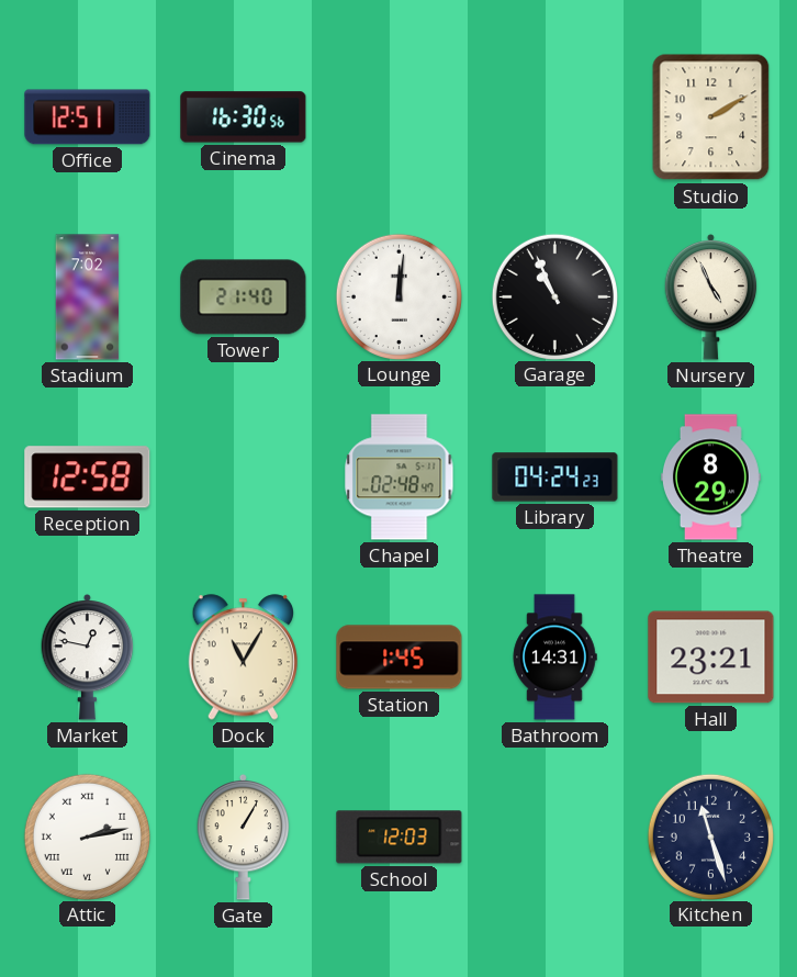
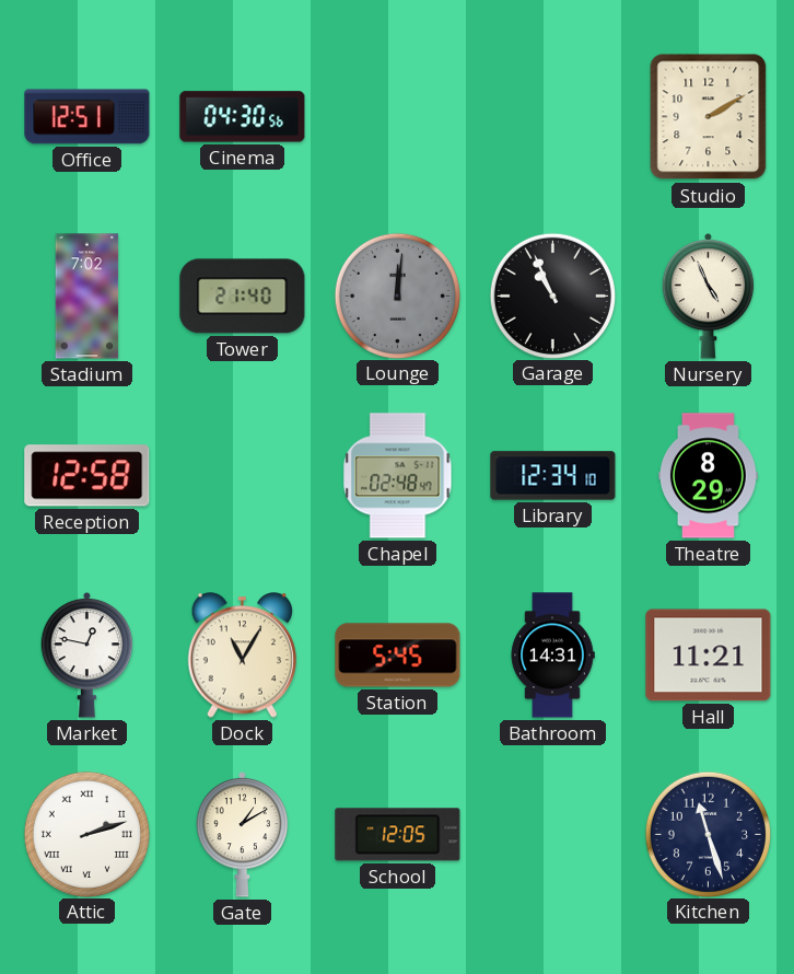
Cinema: 16:30 -> 04:30 (243, 117)
Lounge dial: white -> grey (397, 295)
Library: 04:24 -> 12:34 (553, 476)
Station: 1:45 -> 5:45 (398, 656)
Hall: 23:21 -> 11:21 (709, 656)
Attic: 2:13 -> 2:12 (86, 834)
Gate: 1:05 -> 1:10 (243, 834)
School: 12:03 -> 12:05 (398, 835)
